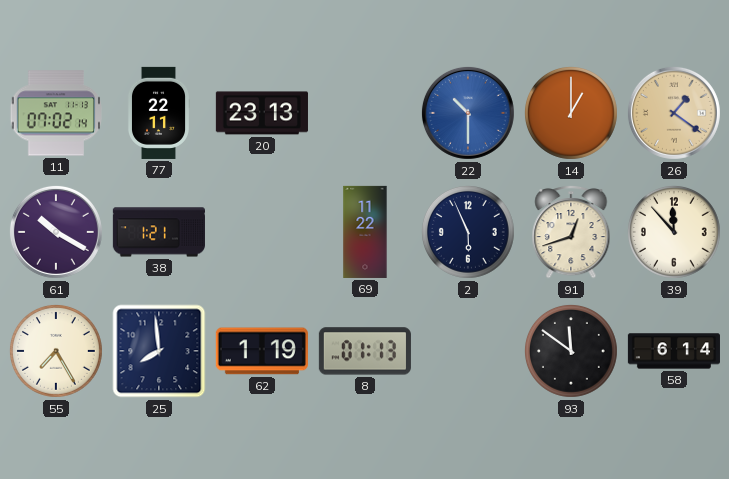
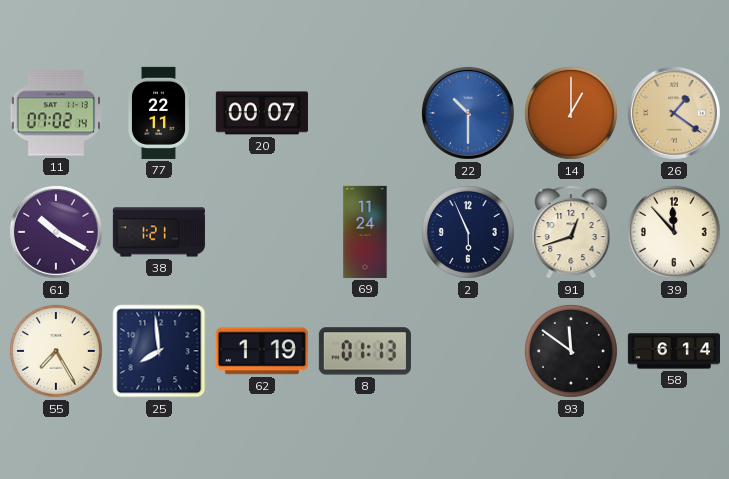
20: 23:13 -> 00:07 (262, 113)
69: 11:22 -> 11:24 (365, 232)
